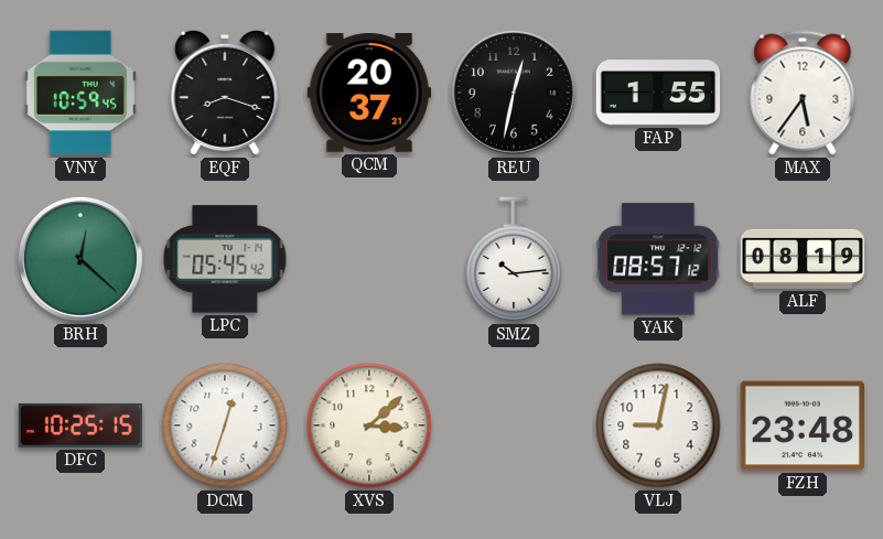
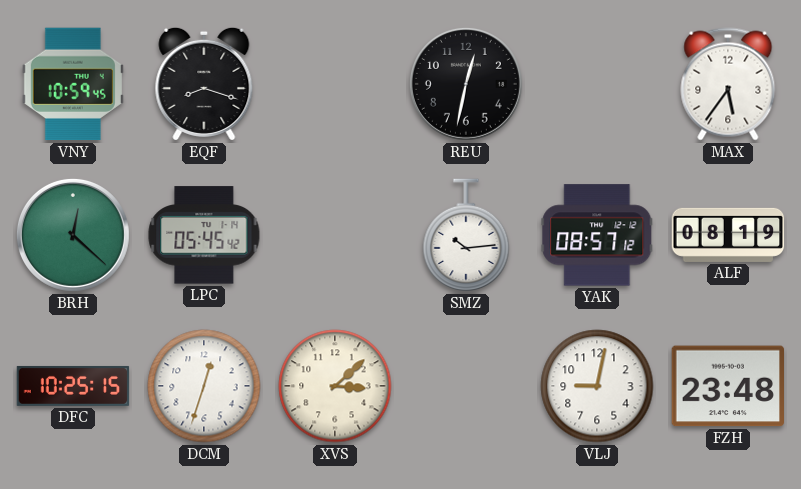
QCM: 20:37 -> none (369, 94)
FAP: 1:55 -> none (658, 93)
